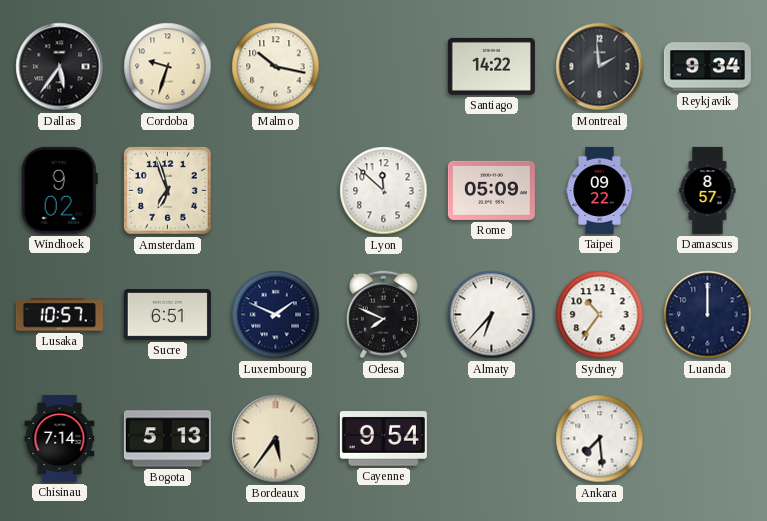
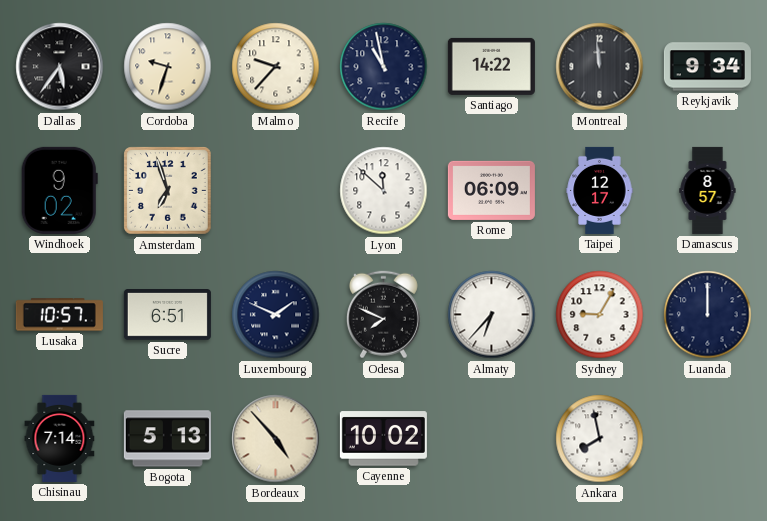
Malmo: 10:17 -> 9:37 (276, 67)
Recife: none -> 10:58 (384, 67)
Montreal: 1:59 -> 11:59 (600, 67)
Rome: 05:09 -> 06:09 (491, 190)
Taipei: 09:22 -> 12:17 (600, 190)
Sydney: 10:36 -> 9:05 (600, 315)
Bordeaux: 5:36 -> 4:53 (276, 439)
Cayenne: 9:54 -> 10:02 (383, 439)
Ankara: 7:29 -> 7:58 (600, 439)
